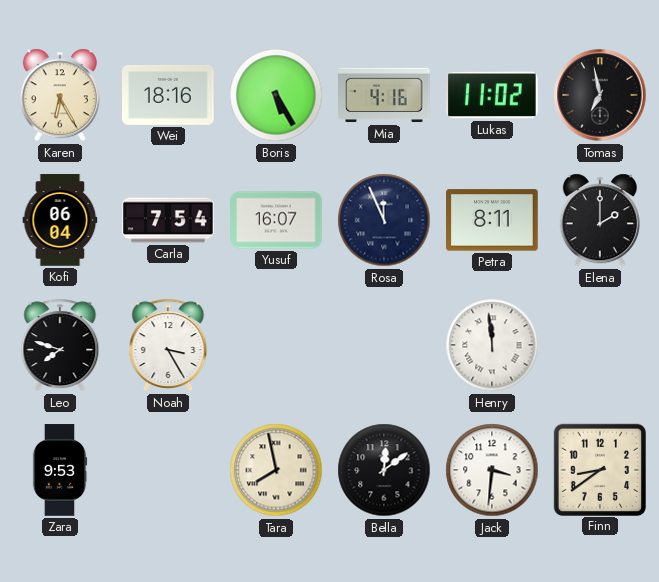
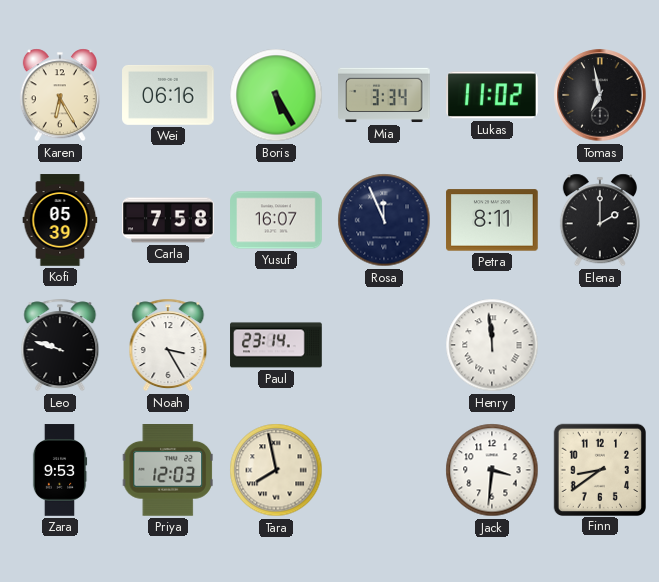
Wei: 18:16 -> 06:16 (168, 95)
Mia: 4:16 -> 3:34 (384, 95)
Kofi: 06:04 -> 05:39 (60, 220)
Carla: 7:54 -> 7:58 (168, 220)
Leo: 7:48 -> 9:48 (60, 345)
Paul: none -> 23:14 (276, 345)
Priya: none -> 12:03 (167, 471)
Bella: 12:09 -> none (384, 470)
